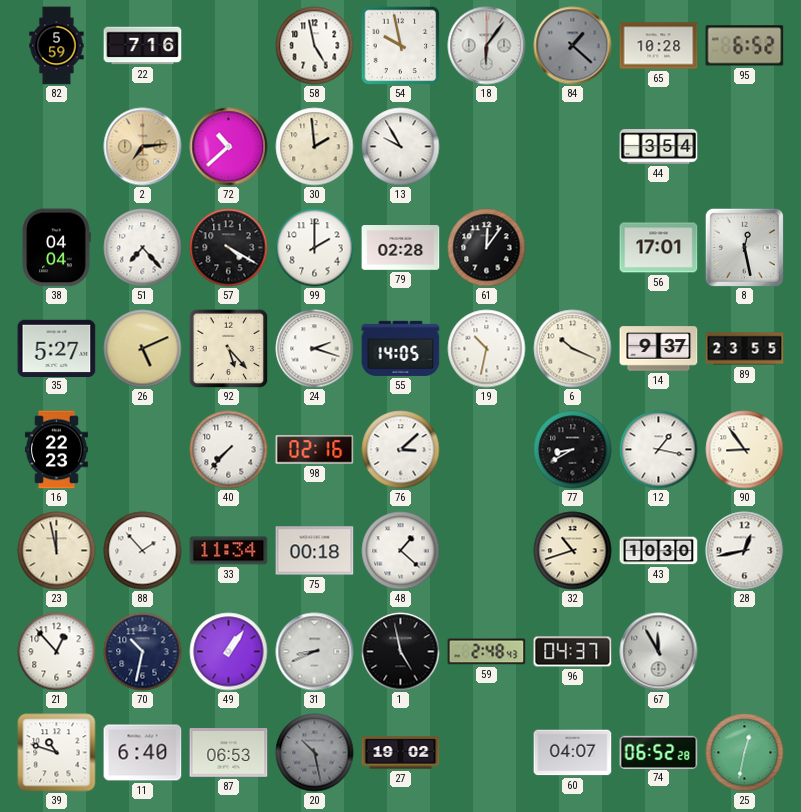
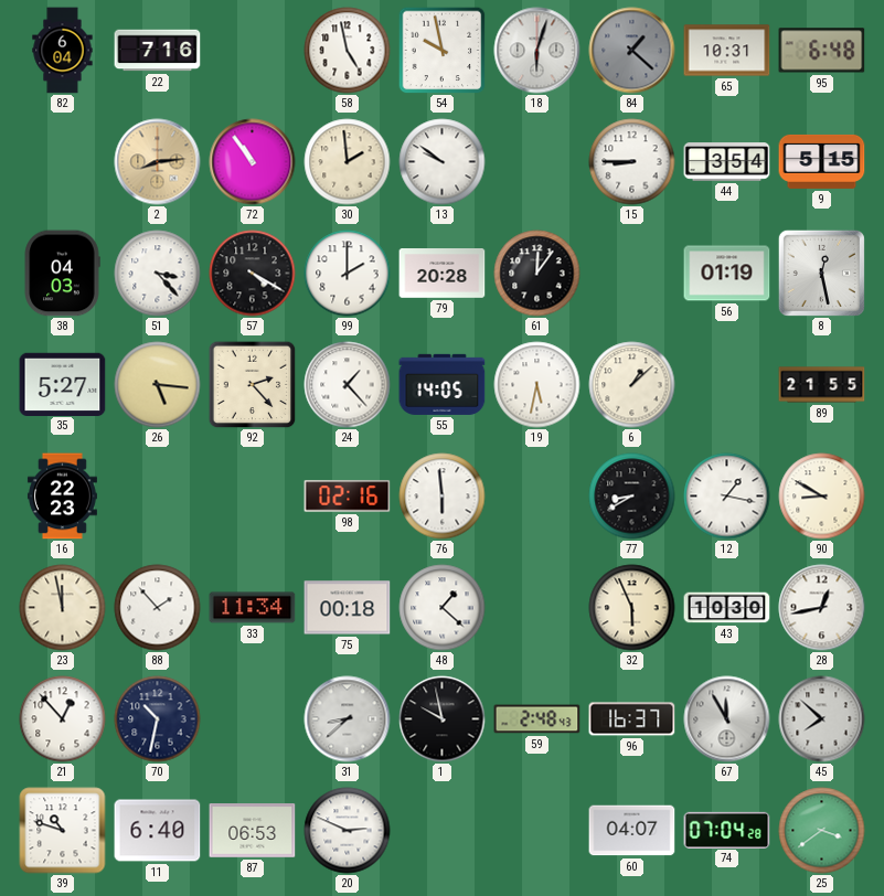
82: 5:59 -> 6:04 (63, 51)
18: 6:06 -> 6:03 (537, 51)
65: 10:28 -> 10:31 (727, 51)
95: 6:52 -> 6:48 (822, 51)
2: 7:14 -> 8:14 (158, 162)
72: 10:38 -> 10:54 (253, 162)
13: 9:55 -> 9:51 (443, 162)
15: none -> 8:45 (632, 162)
9: none -> 5:15 (822, 161)
38: 04:04 -> 04:03 (62, 274)
51: 7:23 -> 3:23 (158, 274)
79: 02:28 -> 20:28 (443, 274)
56: 17:01 -> 01:19 (727, 274)
26: 5:11 -> 5:16 (158, 385)
92: 5:23 -> 2:23 (252, 384)
24: 2:18 -> 1:23 (348, 385)
19: 10:32 -> 5:32 (537, 385)
6: 10:19 -> 1:08 (632, 385)
14: 9:37 -> none (659, 349)
89: 23:55 -> 21:55 (822, 385)
40: 7:37 -> none (229, 450)
76: 3:08 -> 5:59 (443, 497)
90: 8:54 -> 8:50 (822, 497)
32: 10:42 -> 5:56 (632, 608)
49: 1:06 -> none (229, 652)
31: 8:41 -> 8:38 (348, 719)
1: 4:58 -> 9:58 (443, 719)
96: 04:37 -> 16:37 (632, 719)
45: none -> 7:52 (822, 719)
20: 10:28 -> 2:49 (348, 831)
20 dial: grey -> white (348, 831)
27: 19:02 -> none (401, 753)
74: 06:52 -> 07:04 (727, 830)
25: 12:32 -> 3:39 (822, 831)
